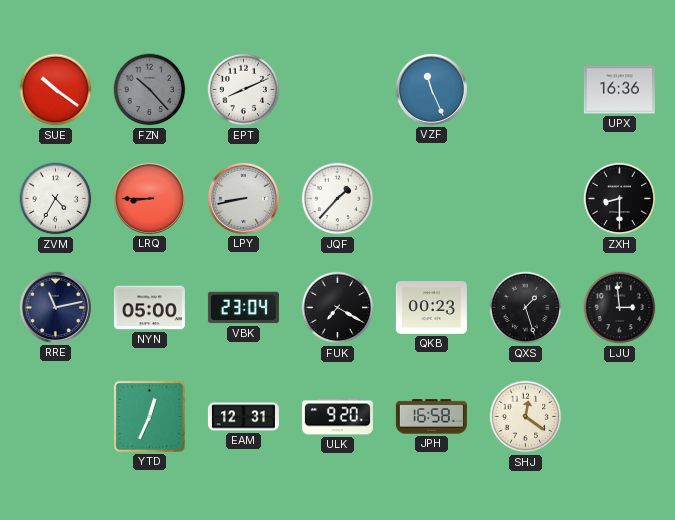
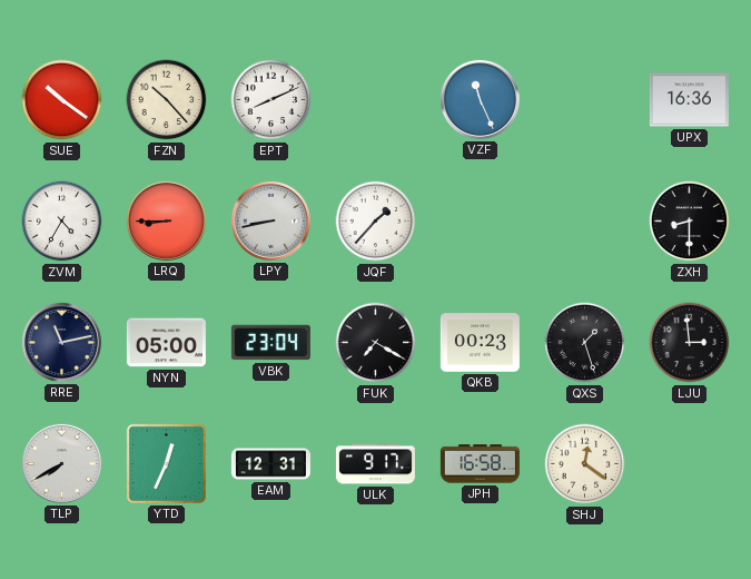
FZN dial: grey -> cream (167, 100)
TLP: none -> 7:40 (61, 463)
ULK: 9:20 -> 9:17 (375, 464)
